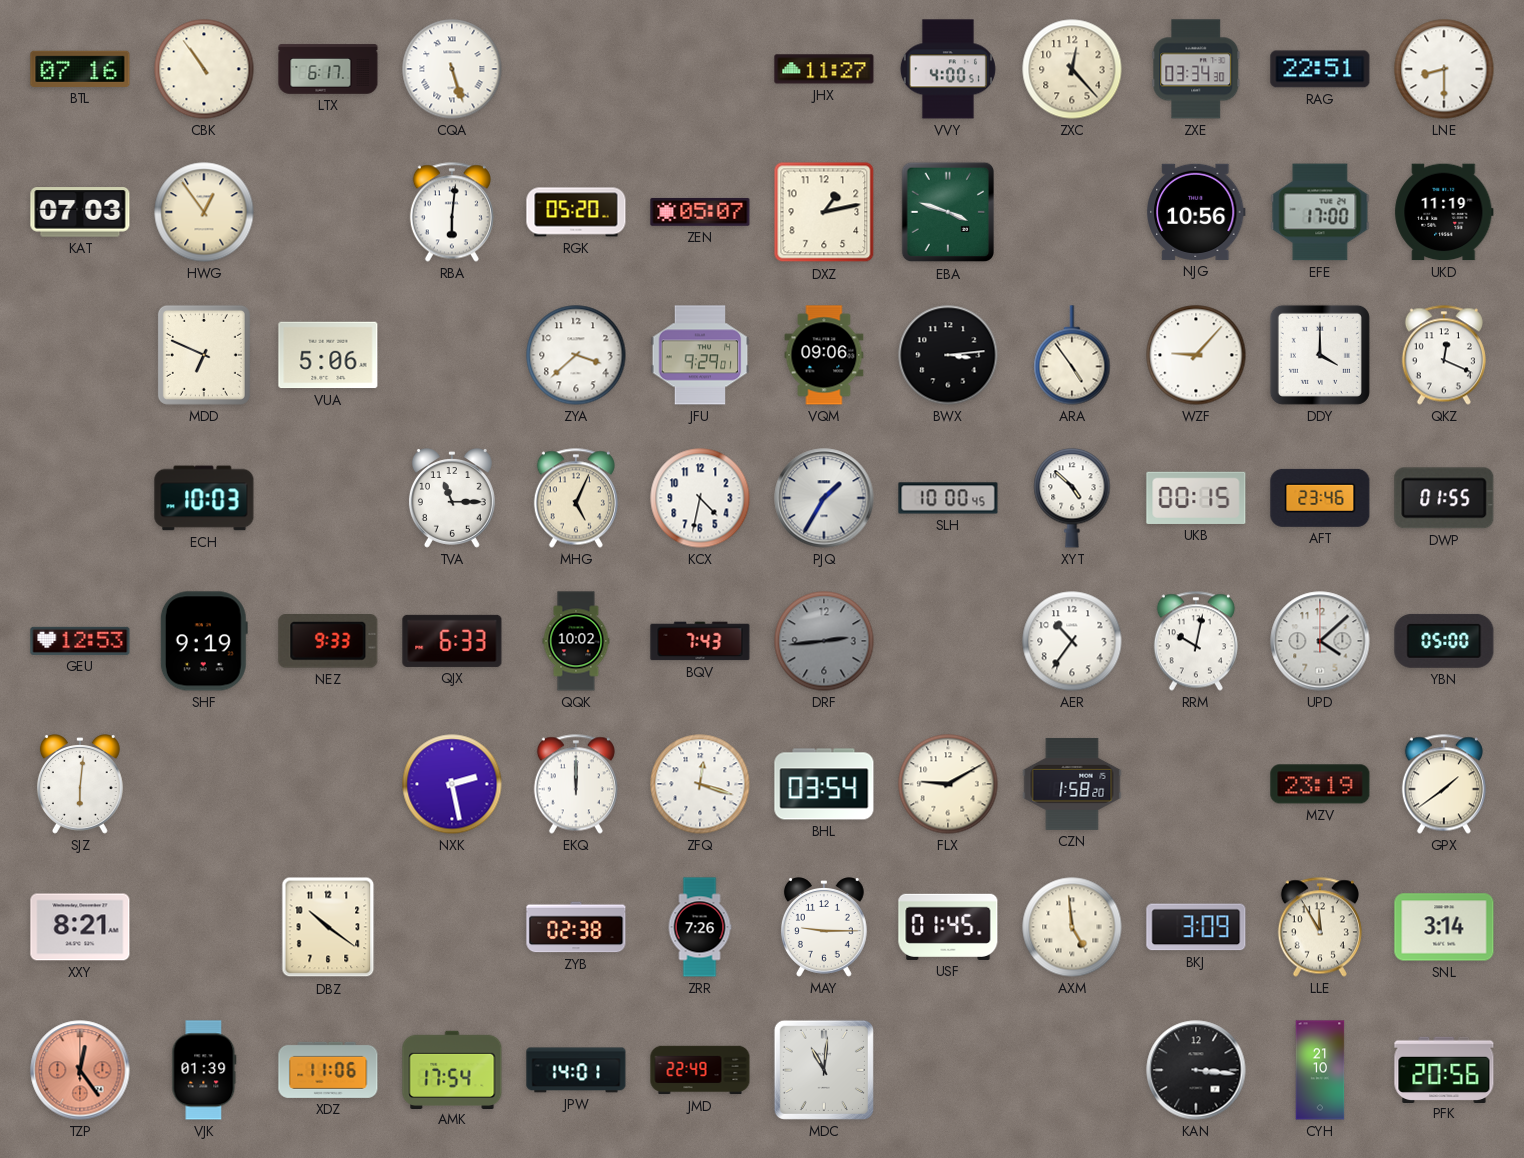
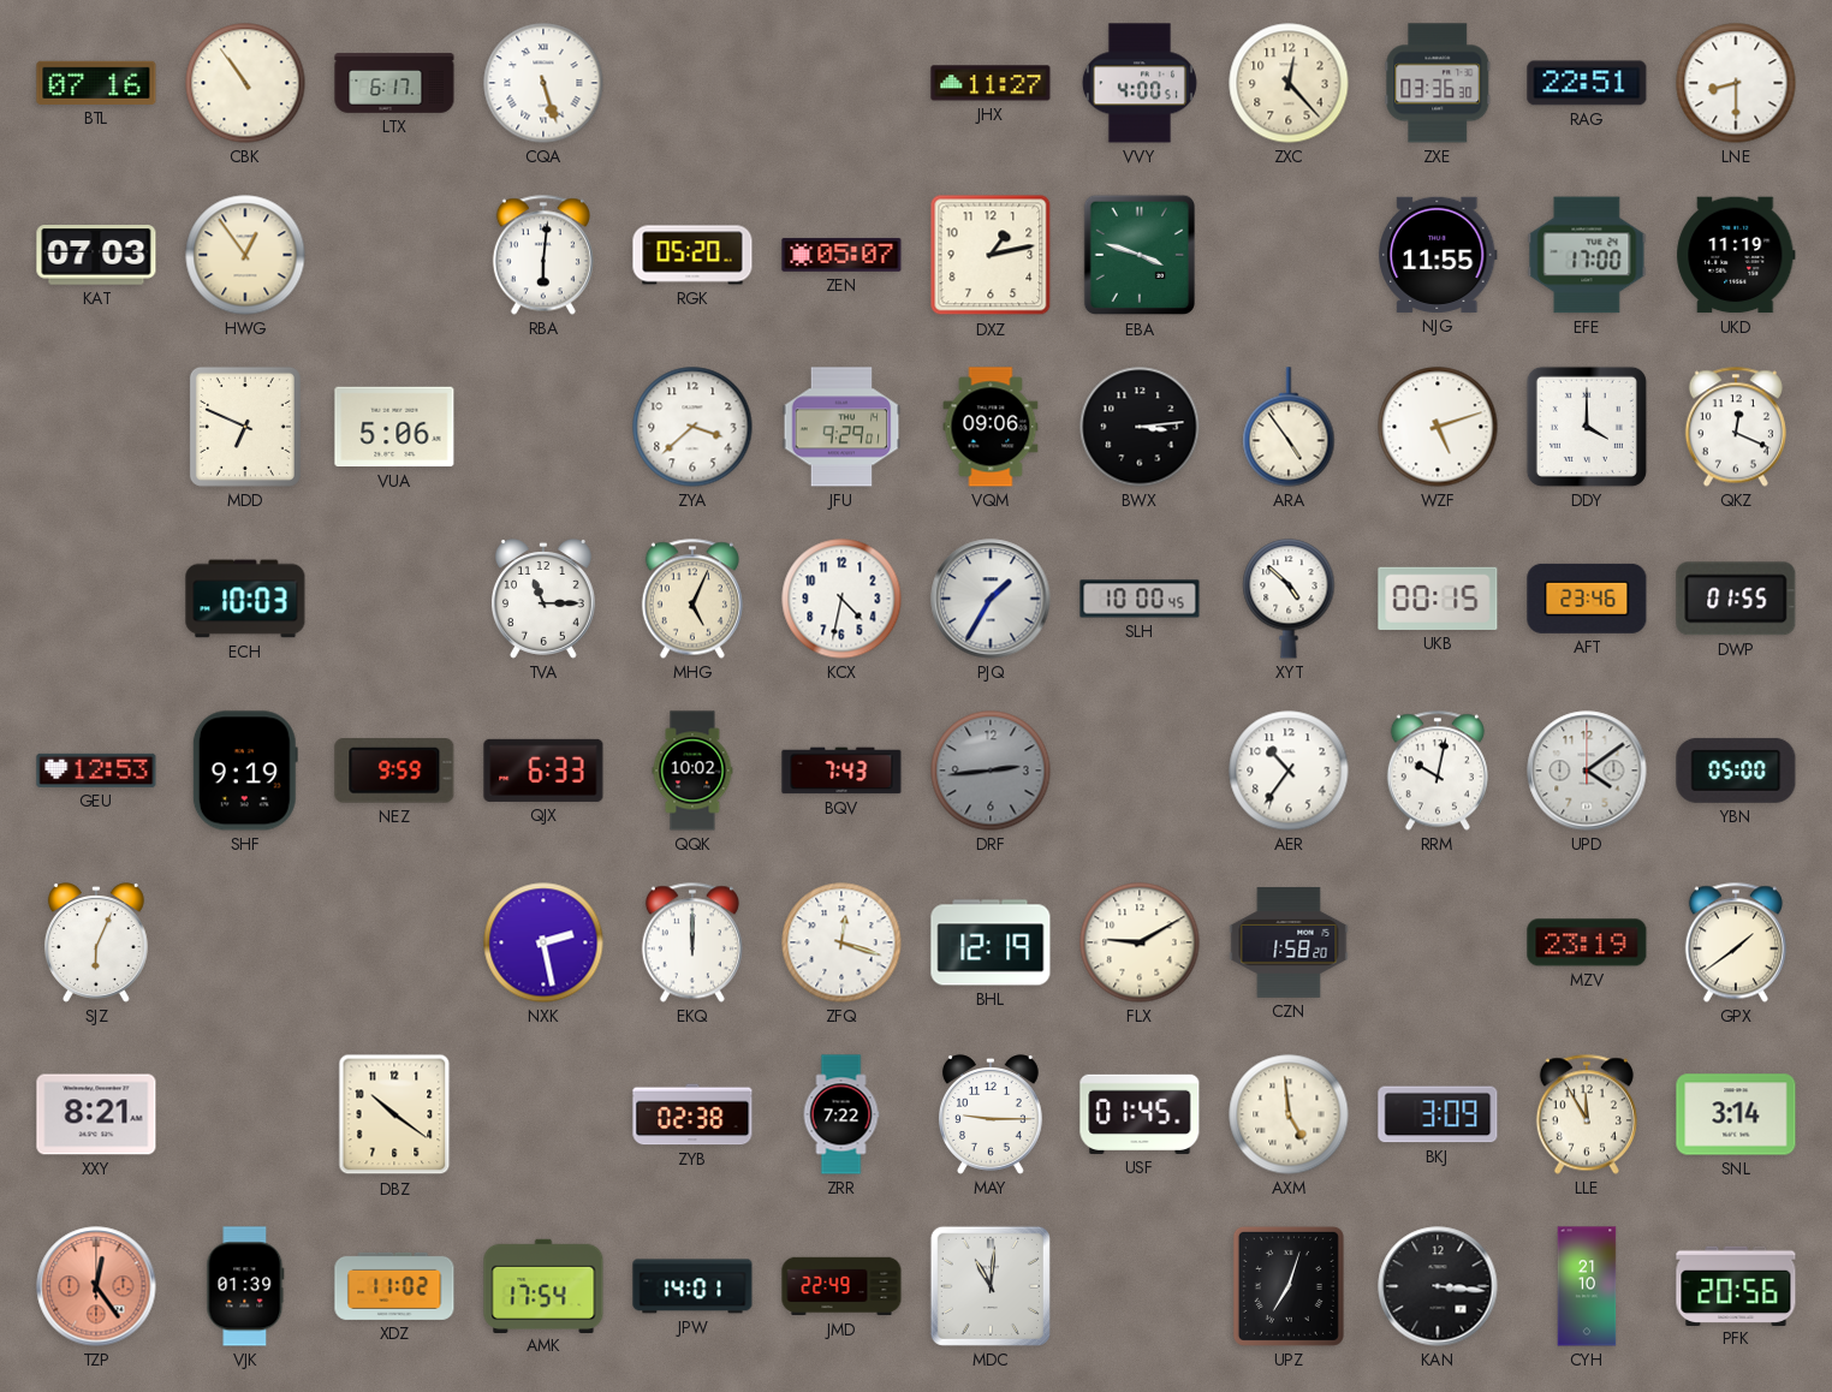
ZXE: 03:34 -> 03:36 (1438, 83)
NJG: 10:56 -> 11:55 (1438, 255)
WZF: 9:07 -> 5:12 (1438, 427)
NEZ: 9:33 -> 9:59 (394, 772)
UPD: 4:08 -> 4:09 (1587, 771)
SJZ: 6:01 -> 6:04 (96, 942)
BHL: 03:54 -> 12:19 (991, 942)
ZRR: 7:26 -> 7:22 (841, 1114)
XDZ: 11:06 -> 11:02 (394, 1286)
UPZ: none -> 7:03 (1289, 1286)
